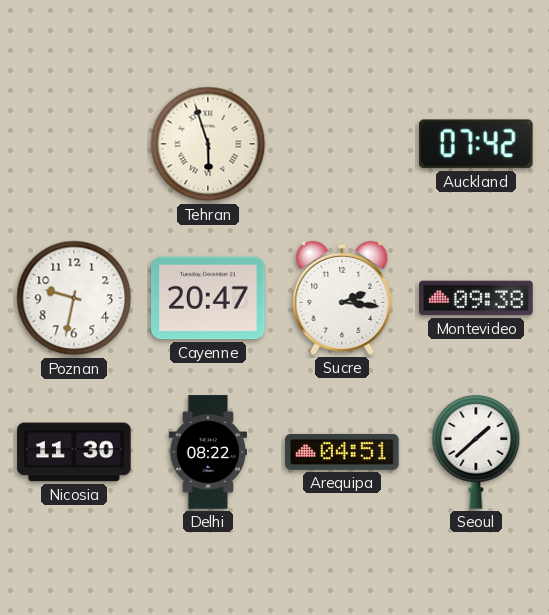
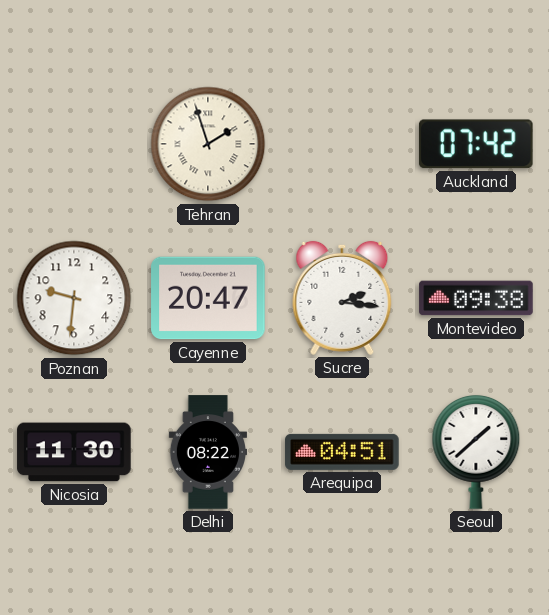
Tehran: 5:57 -> 1:57 (208, 144)
Poznan: 9:32 -> 9:31 (74, 298)
